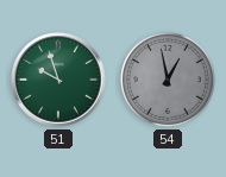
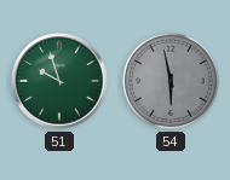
54: 12:58 -> 5:58 (171, 81)
